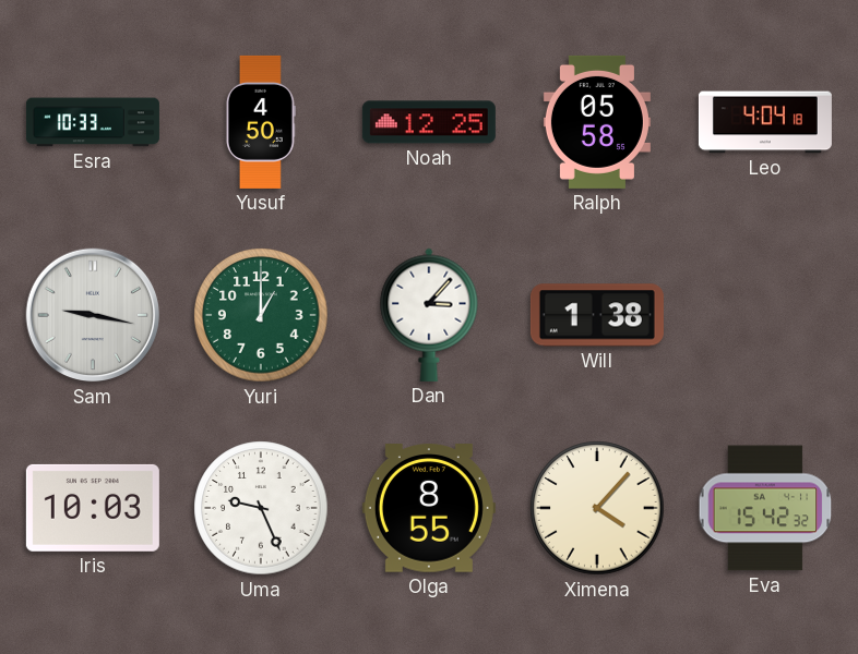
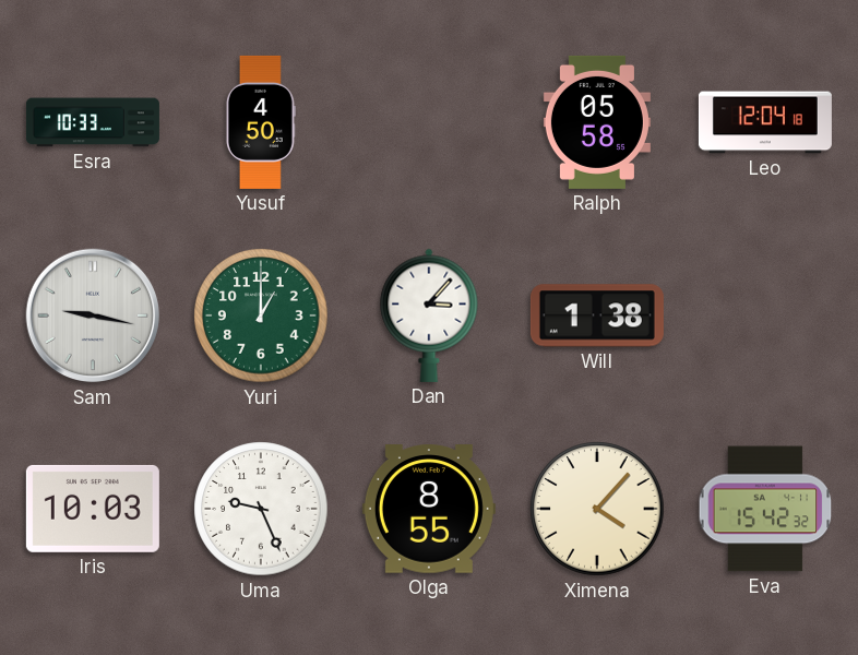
Noah: 12:25 -> none (429, 122)
Leo: 4:04 -> 12:04 (765, 122)
